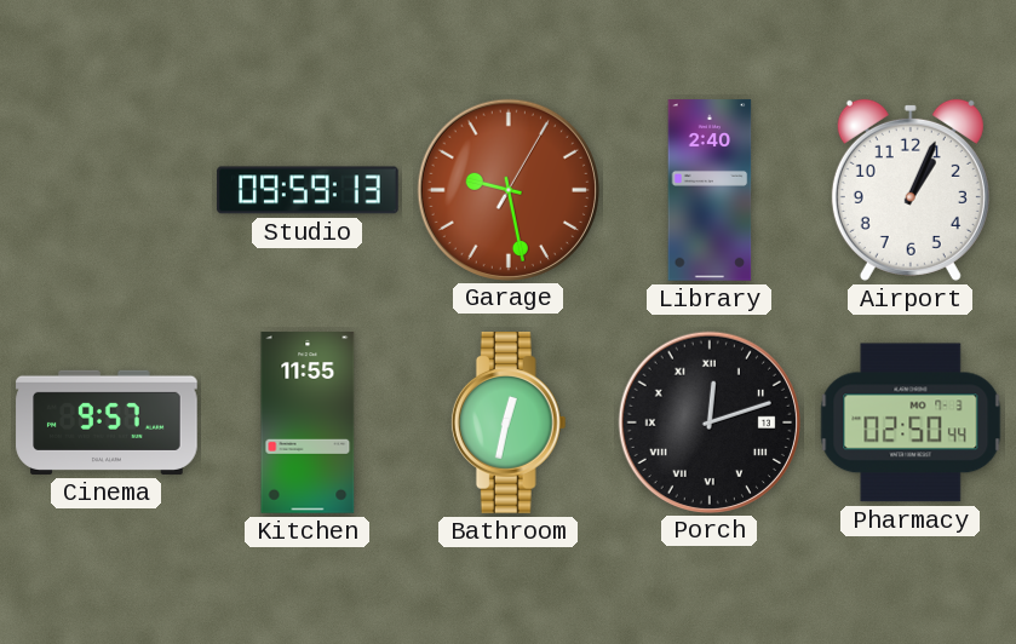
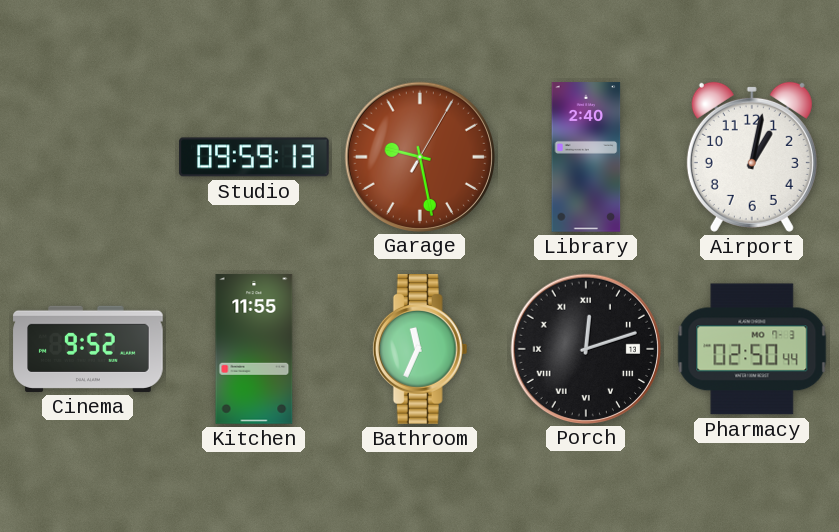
Airport: 1:04 -> 1:02 (752, 157)
Cinema: 9:57 -> 9:52 (88, 349)
Bathroom: 12:32 -> 11:34 (420, 349)
